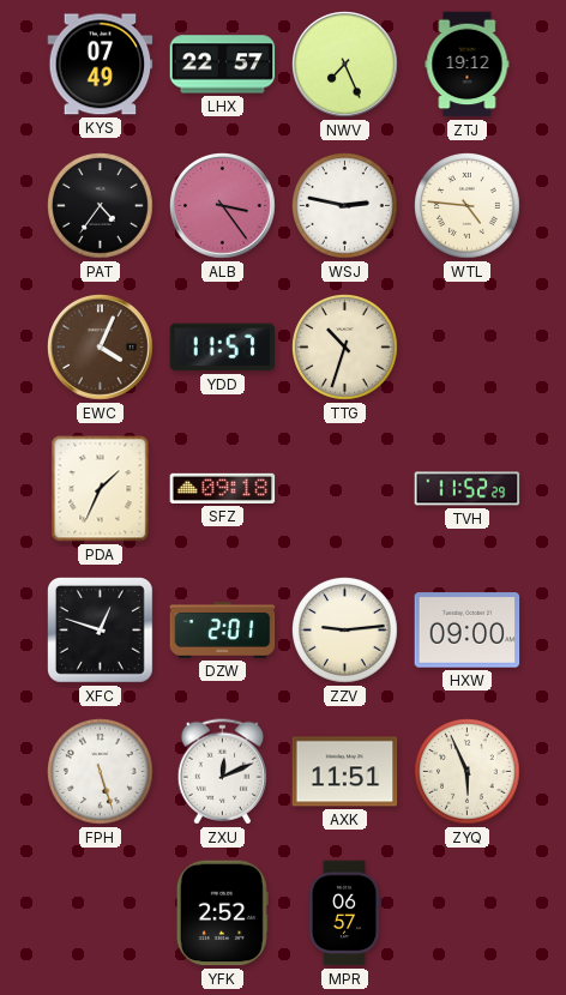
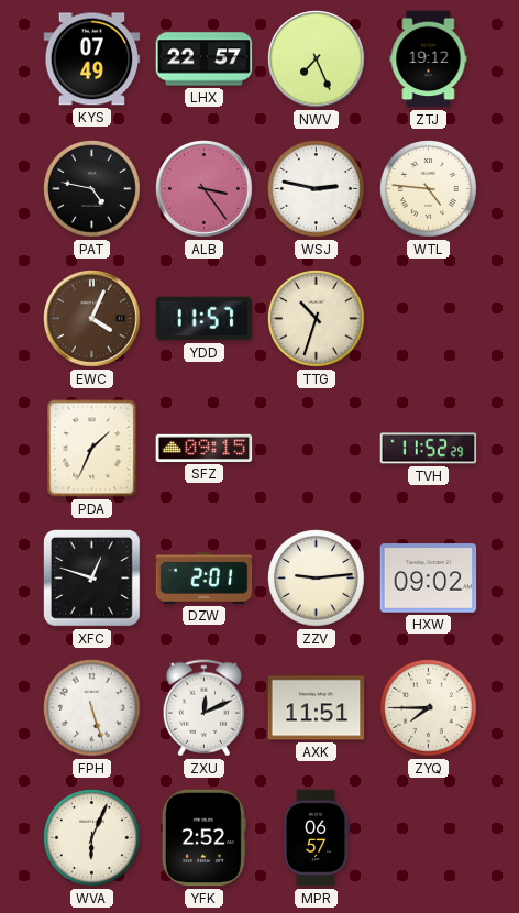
PAT: 4:36 -> 4:47 (92, 189)
SFZ: 09:18 -> 09:15 (205, 448)
HXW: 09:00 -> 09:02 (429, 579)
ZYQ: 5:56 -> 7:45 (429, 708)
WVA: none -> 6:04 (92, 838)
